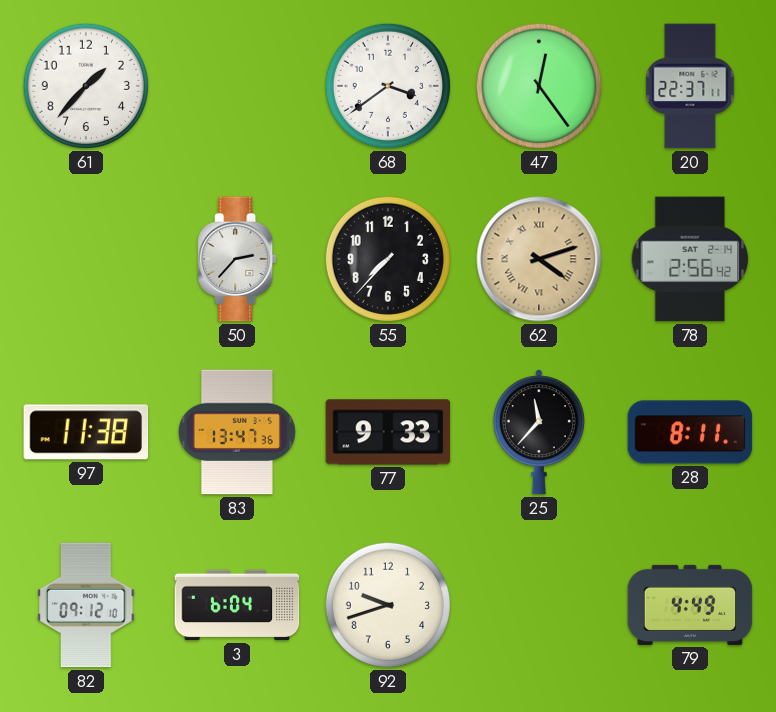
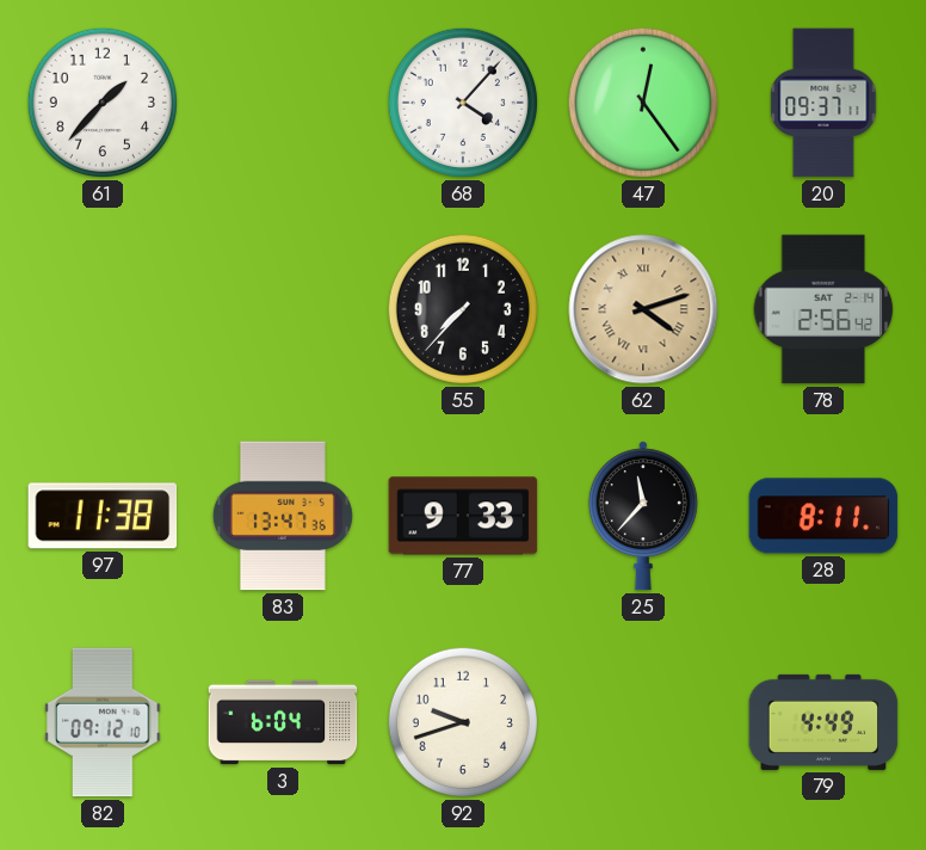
68: 3:39 -> 4:07 (463, 103)
20: 22:37 -> 09:37 (823, 103)
50: 2:37 -> none (237, 259)
